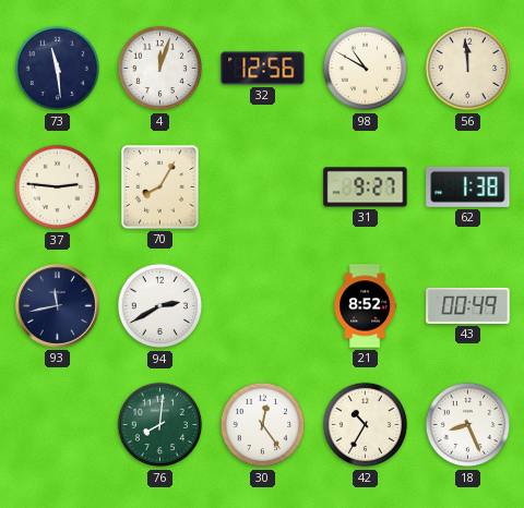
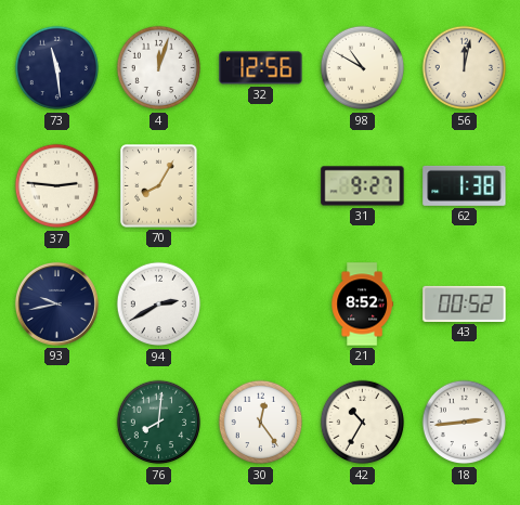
56: 11:59 -> 12:02 (465, 68)
93: 11:43 -> 9:43 (56, 303)
43: 00:49 -> 00:52 (465, 303)
18: 8:26 -> 2:44 (465, 423)
